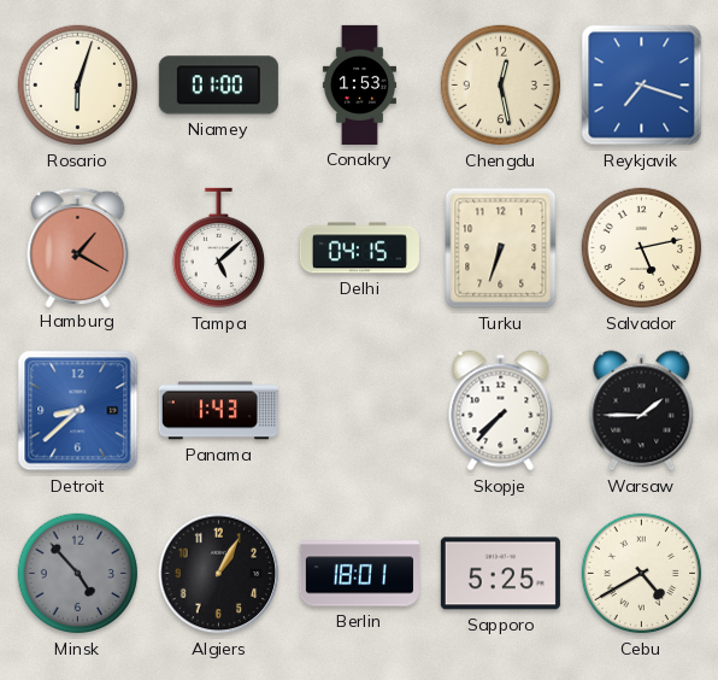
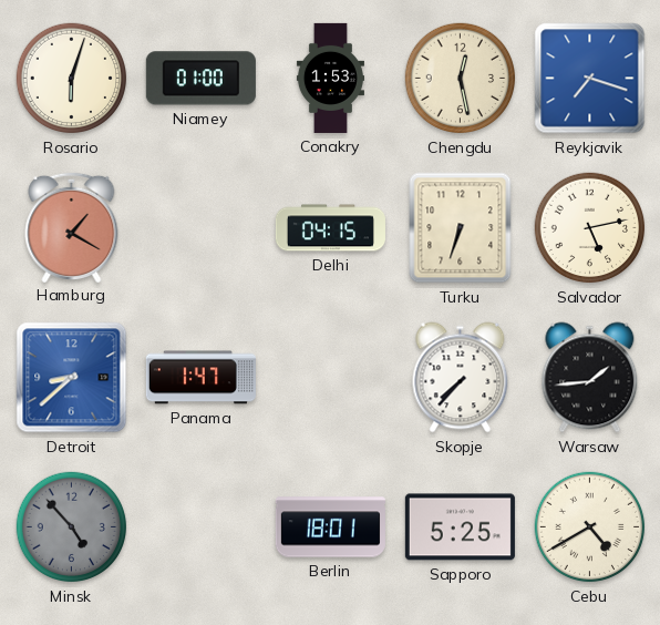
Tampa: 5:08 -> none (218, 248)
Panama: 1:43 -> 1:47 (200, 378)
Warsaw: 1:45 -> 1:44 (590, 378)
Algiers: 1:05 -> none (219, 574)
